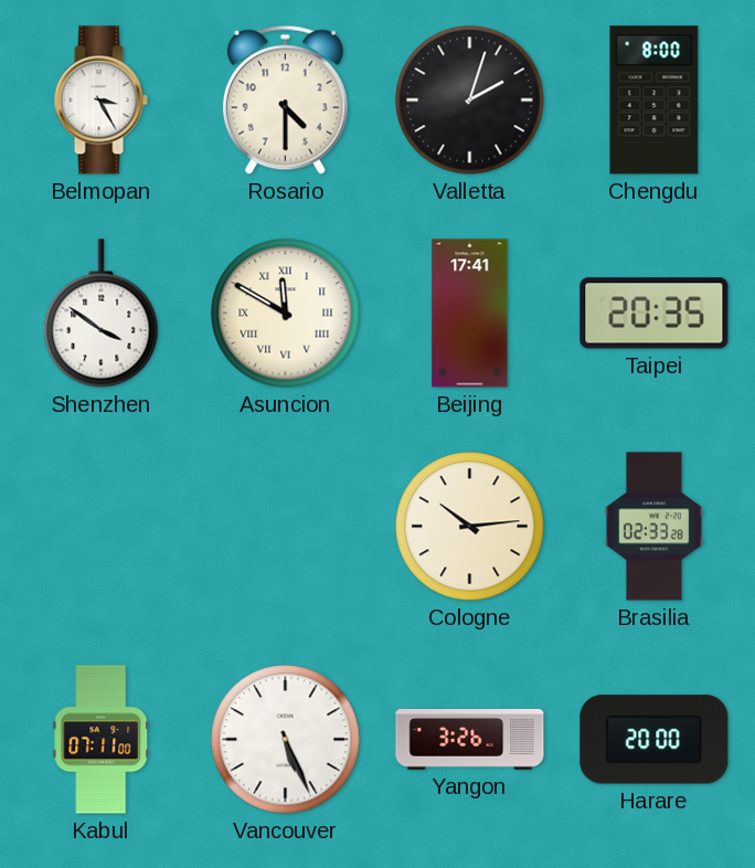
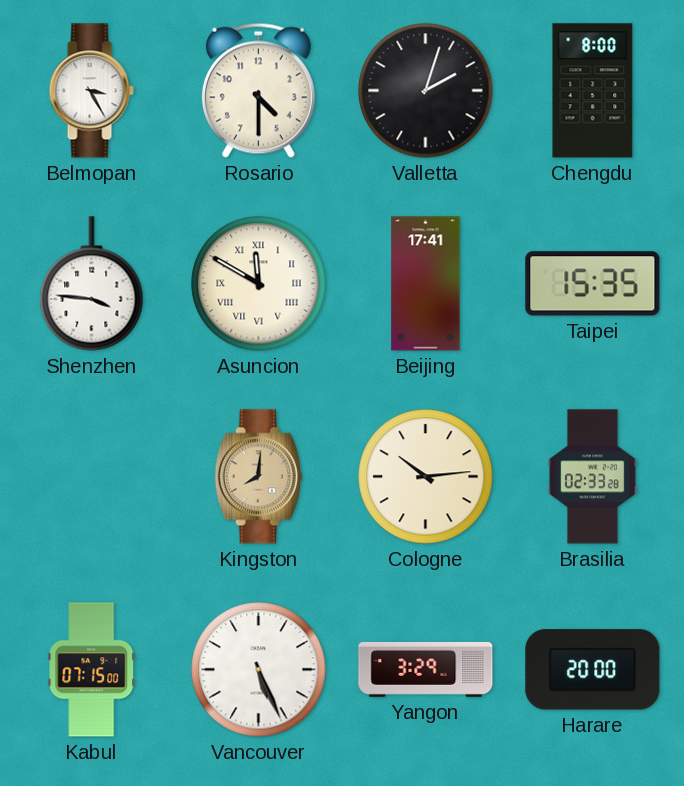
Shenzhen: 3:51 -> 3:46 (92, 284)
Taipei: 20:35 -> 15:35 (593, 284)
Kingston: none -> 8:01 (258, 477)
Kabul: 07:11 -> 07:15 (92, 670)
Yangon: 3:26 -> 3:29 (426, 669)
